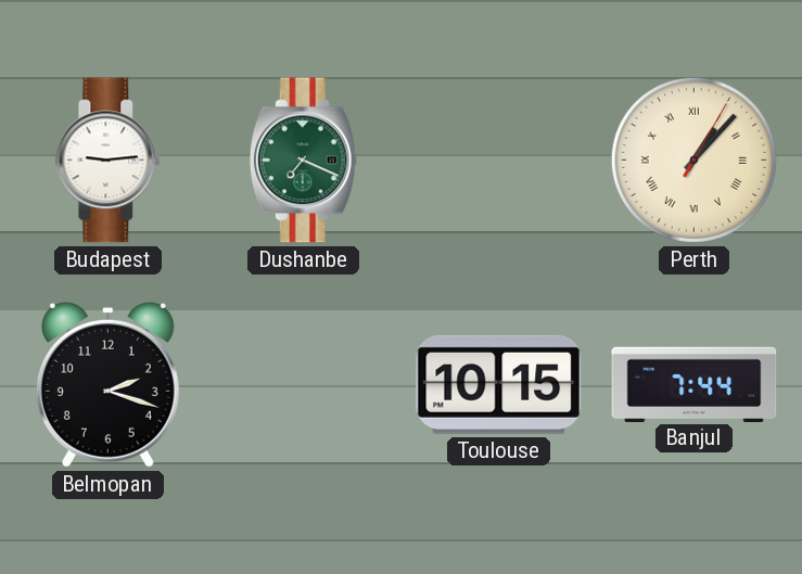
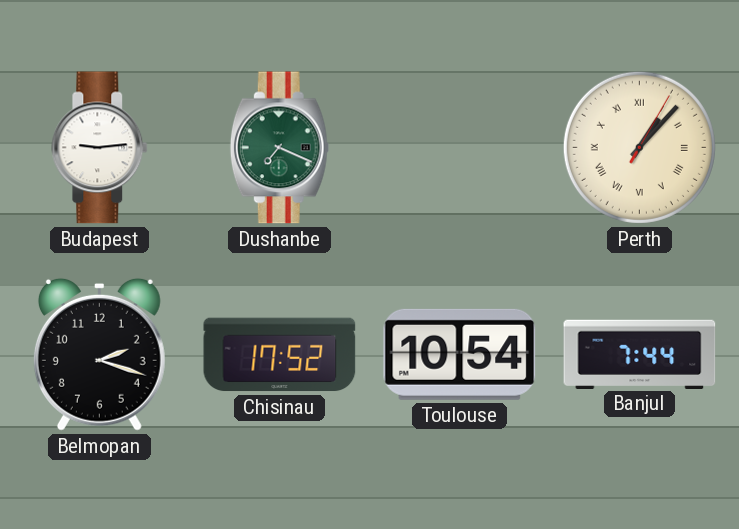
Chisinau: none -> 17:52 (280, 355)
Toulouse: 10:15 -> 10:54 (460, 354)
